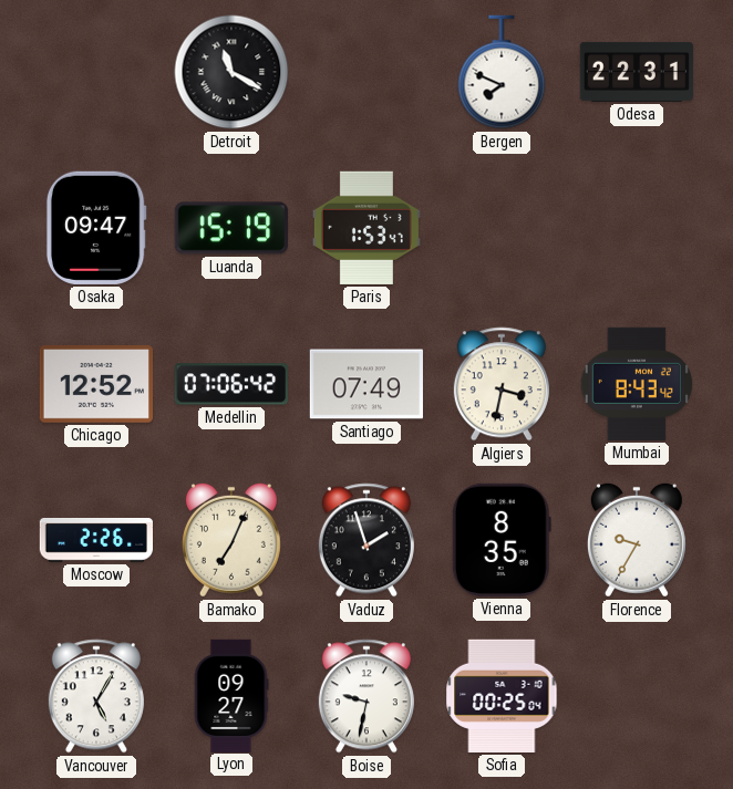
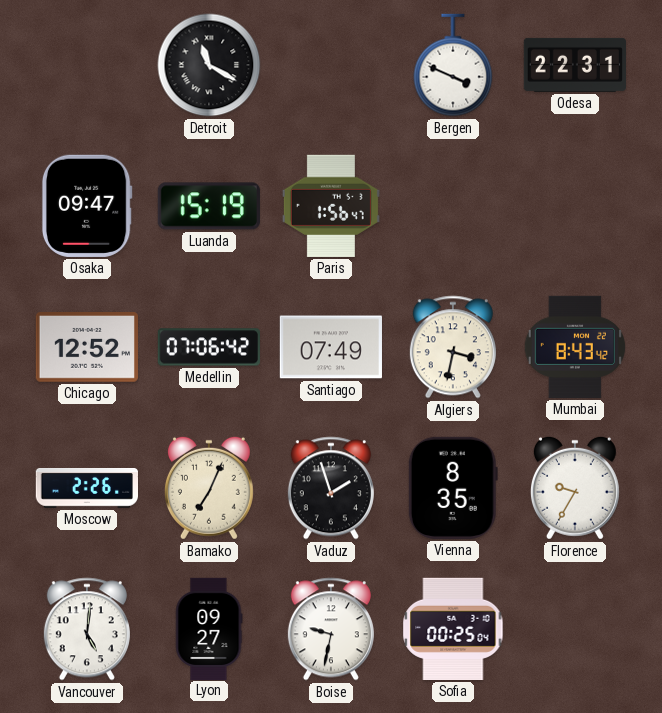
Bergen: 7:49 -> 3:49 (453, 65)
Paris: 1:53 -> 1:56 (331, 206)
Vancouver: 5:05 -> 5:01 (87, 629)
